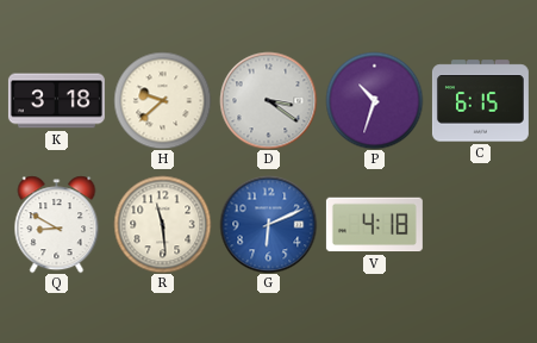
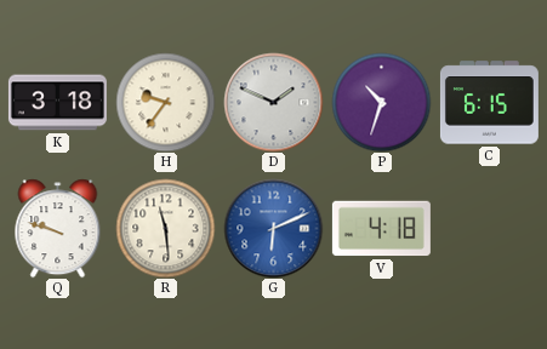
H: 9:38 -> 9:36 (165, 102)
D: 3:21 -> 1:49 (273, 102)
Q: 8:50 -> 9:48 (58, 228)
